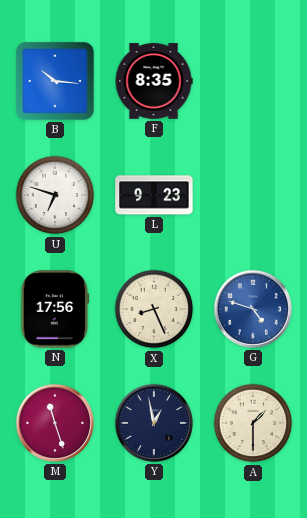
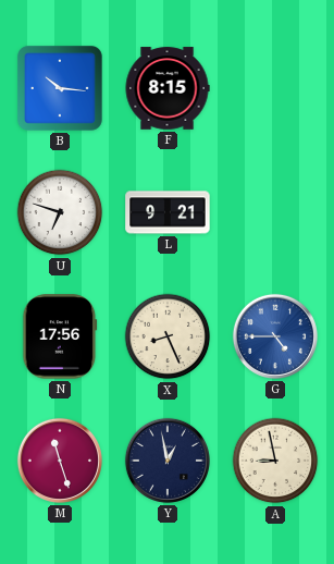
F: 8:35 -> 8:15 (168, 88)
L: 9:23 -> 9:21 (168, 212)
G: 4:48 -> 4:45 (275, 336)
A: 1:30 -> 8:58 (275, 461)
